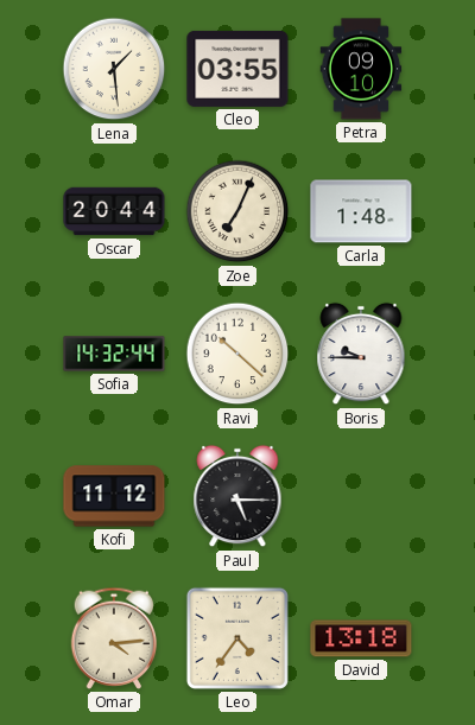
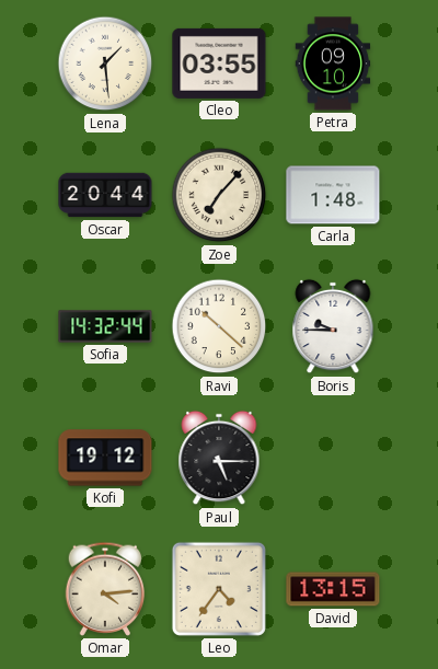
Zoe: 7:04 -> 7:07 (219, 195)
Kofi: 11:12 -> 19:12 (105, 458)
David: 13:18 -> 13:15 (333, 589)
